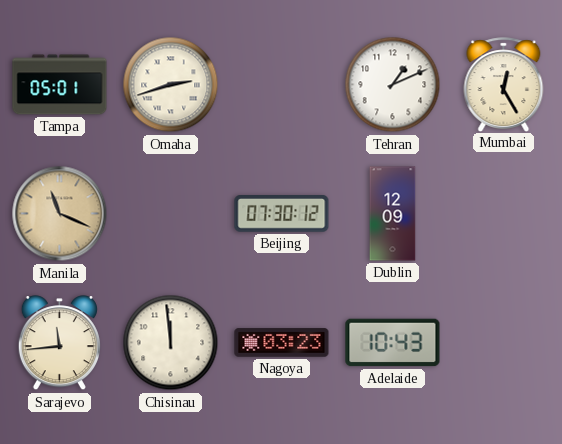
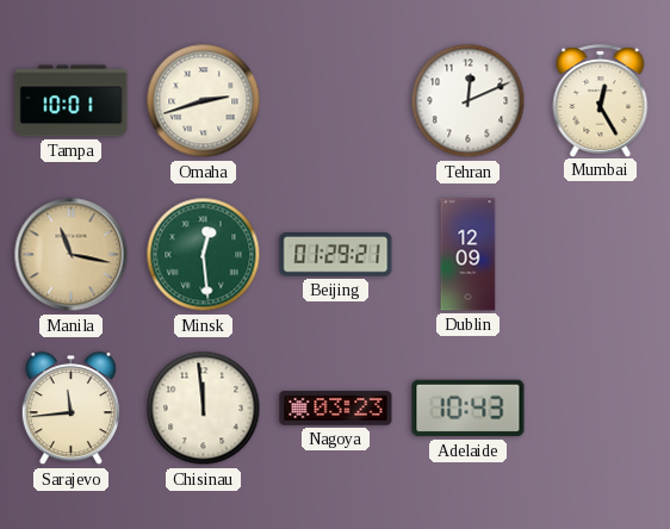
Tampa: 05:01 -> 10:01 (72, 101)
Tehran: 1:11 -> 12:11 (469, 101)
Manila: 11:19 -> 11:17 (72, 255)
Minsk: none -> 12:29 (204, 255)
Beijing: 07:30 -> 01:29 (336, 255)
